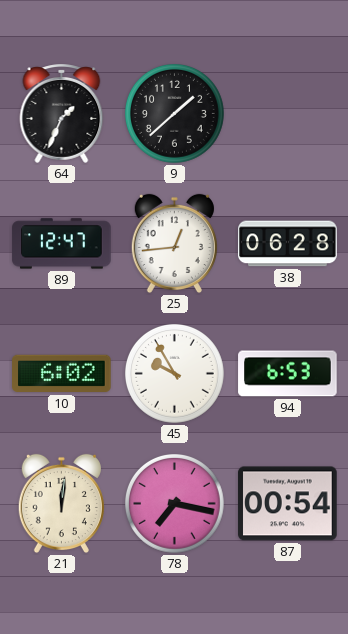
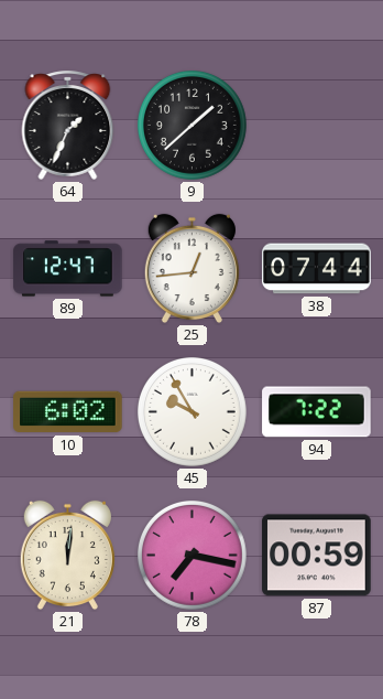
38: 06:28 -> 07:44 (317, 269)
94: 6:53 -> 7:22 (317, 412)
87: 00:54 -> 00:59 (317, 556)
